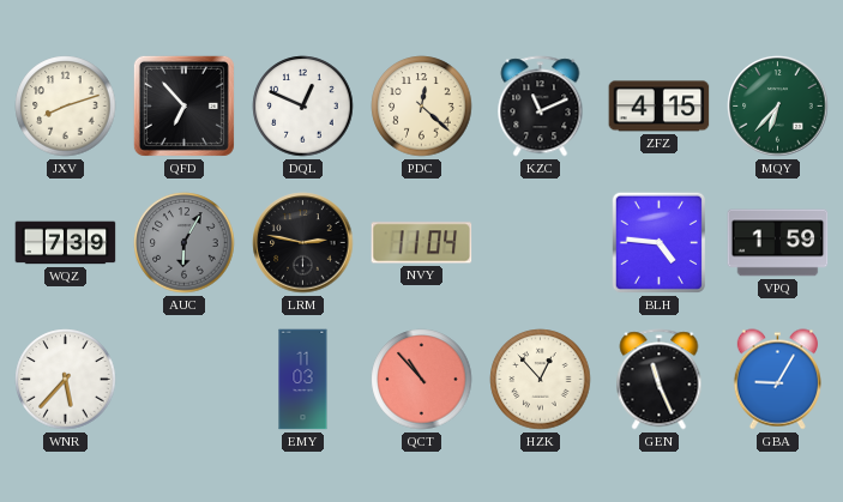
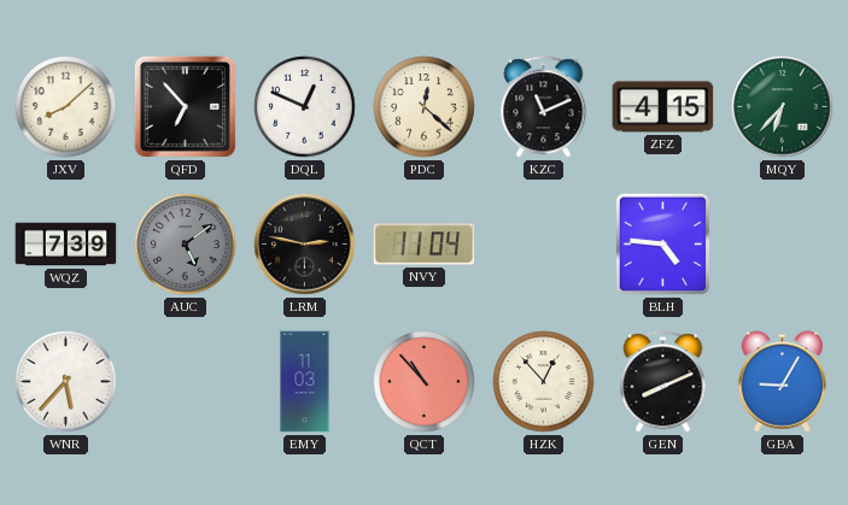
JXV: 8:12 -> 8:08 (66, 107)
AUC: 6:05 -> 5:09 (186, 245)
VPQ: 1:59 -> none (778, 243)
GEN: 11:26 -> 8:11 (663, 382)
